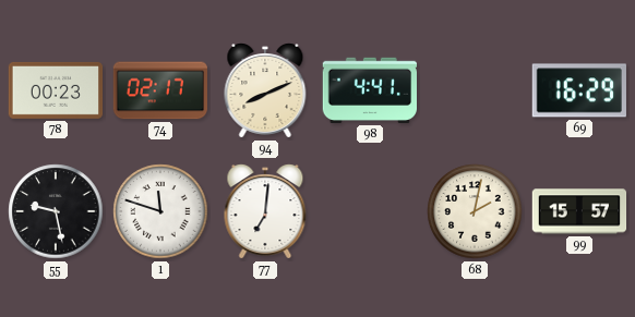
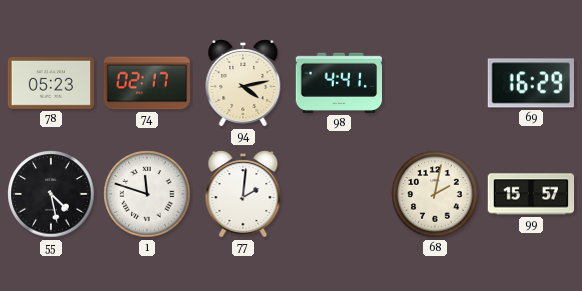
78: 00:23 -> 05:23 (50, 83)
94: 8:11 -> 4:13 (243, 84)
55: 9:28 -> 4:28 (51, 194)
77: 7:01 -> 2:01 (243, 195)
